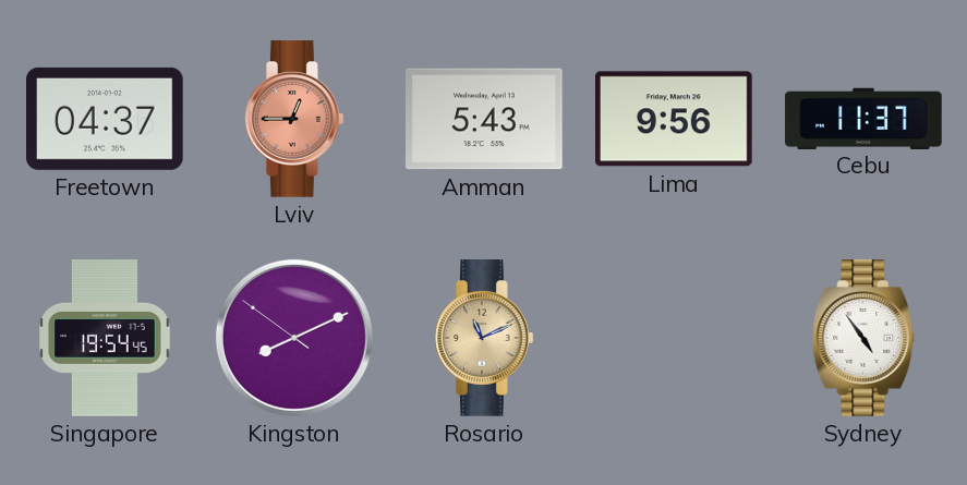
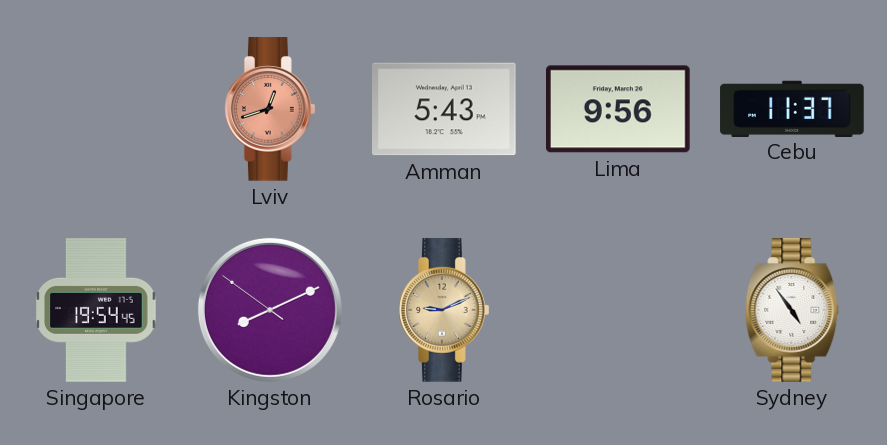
Freetown: 04:37 -> none (106, 119)
Lviv: 12:45 -> 12:42 (271, 109)
Rosario: 11:11 -> 9:11 (445, 310)
